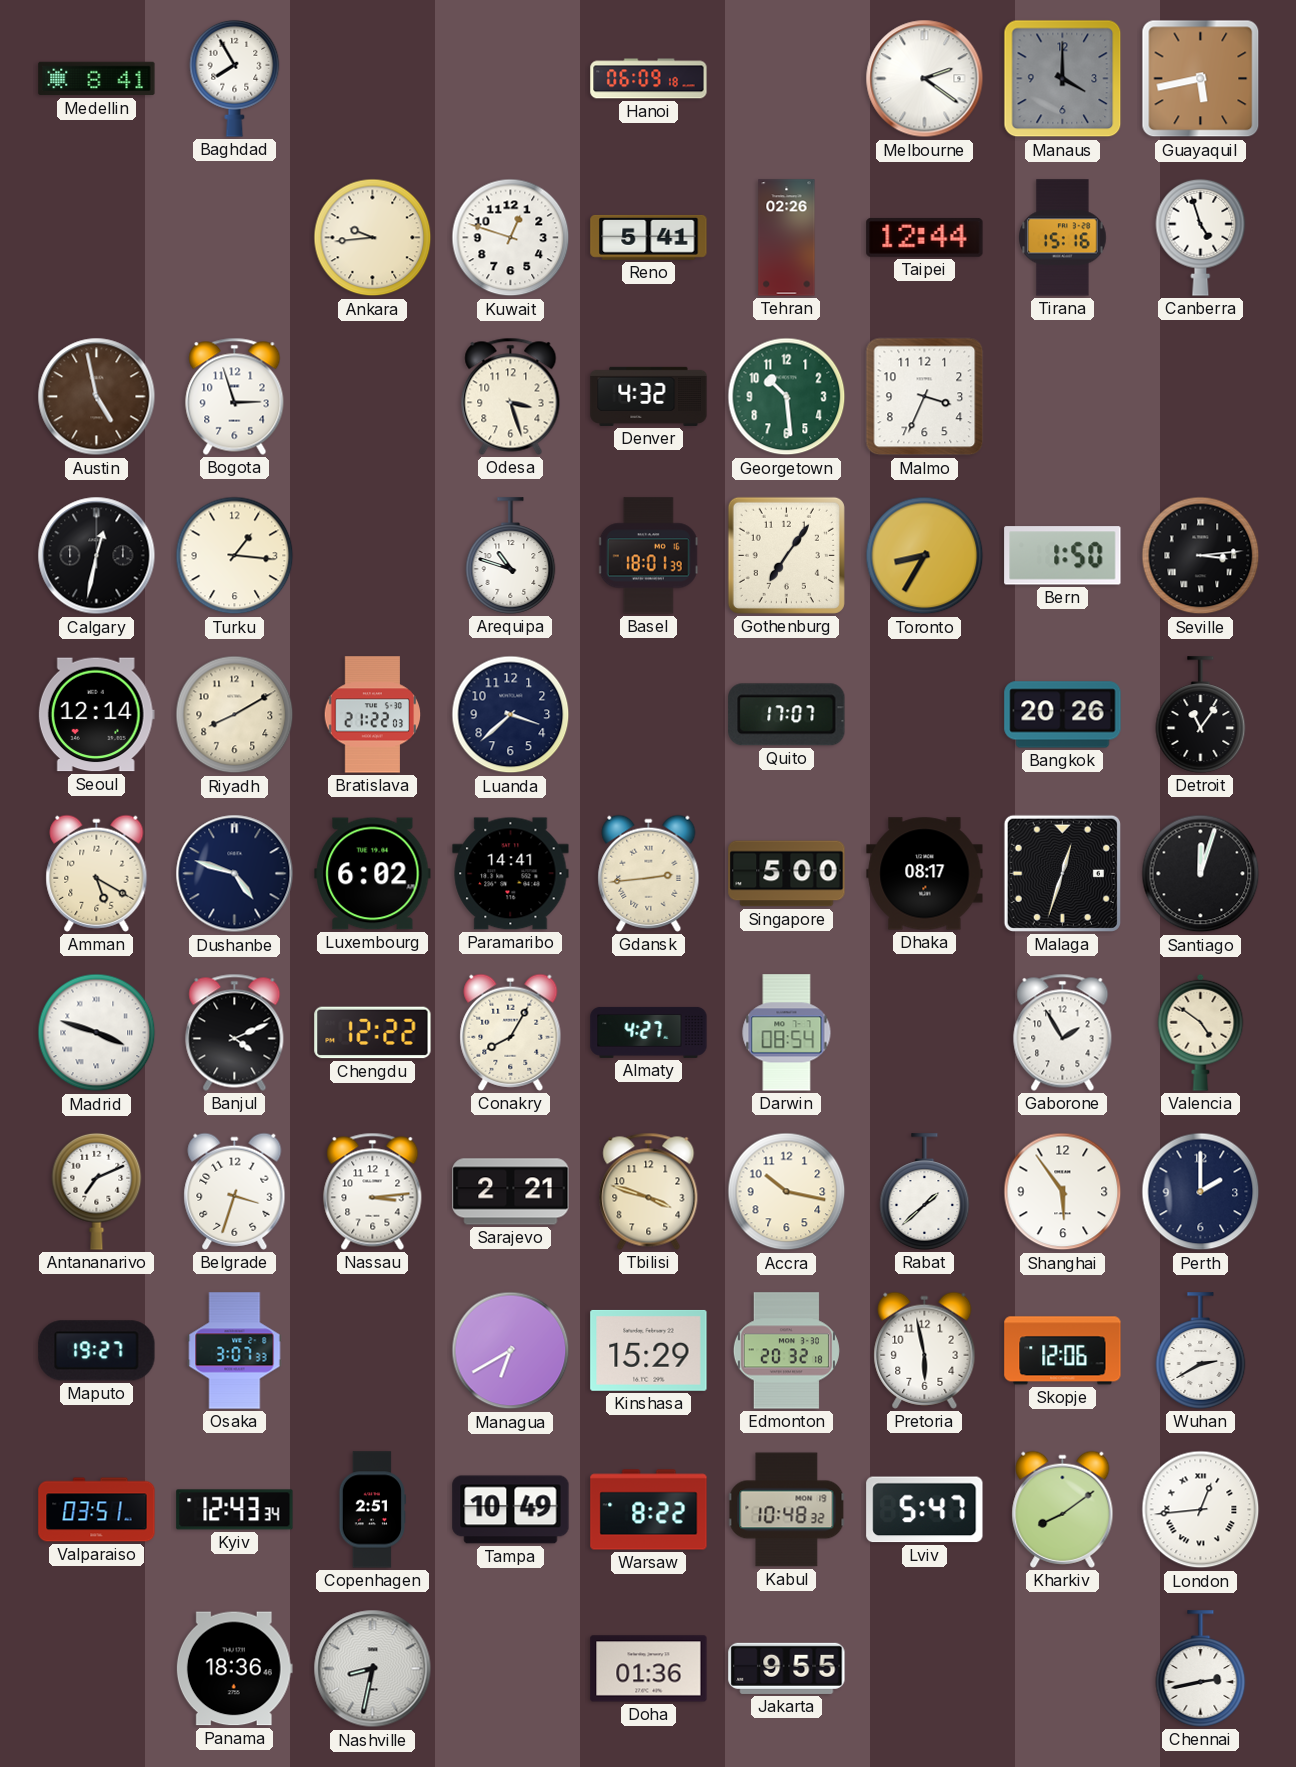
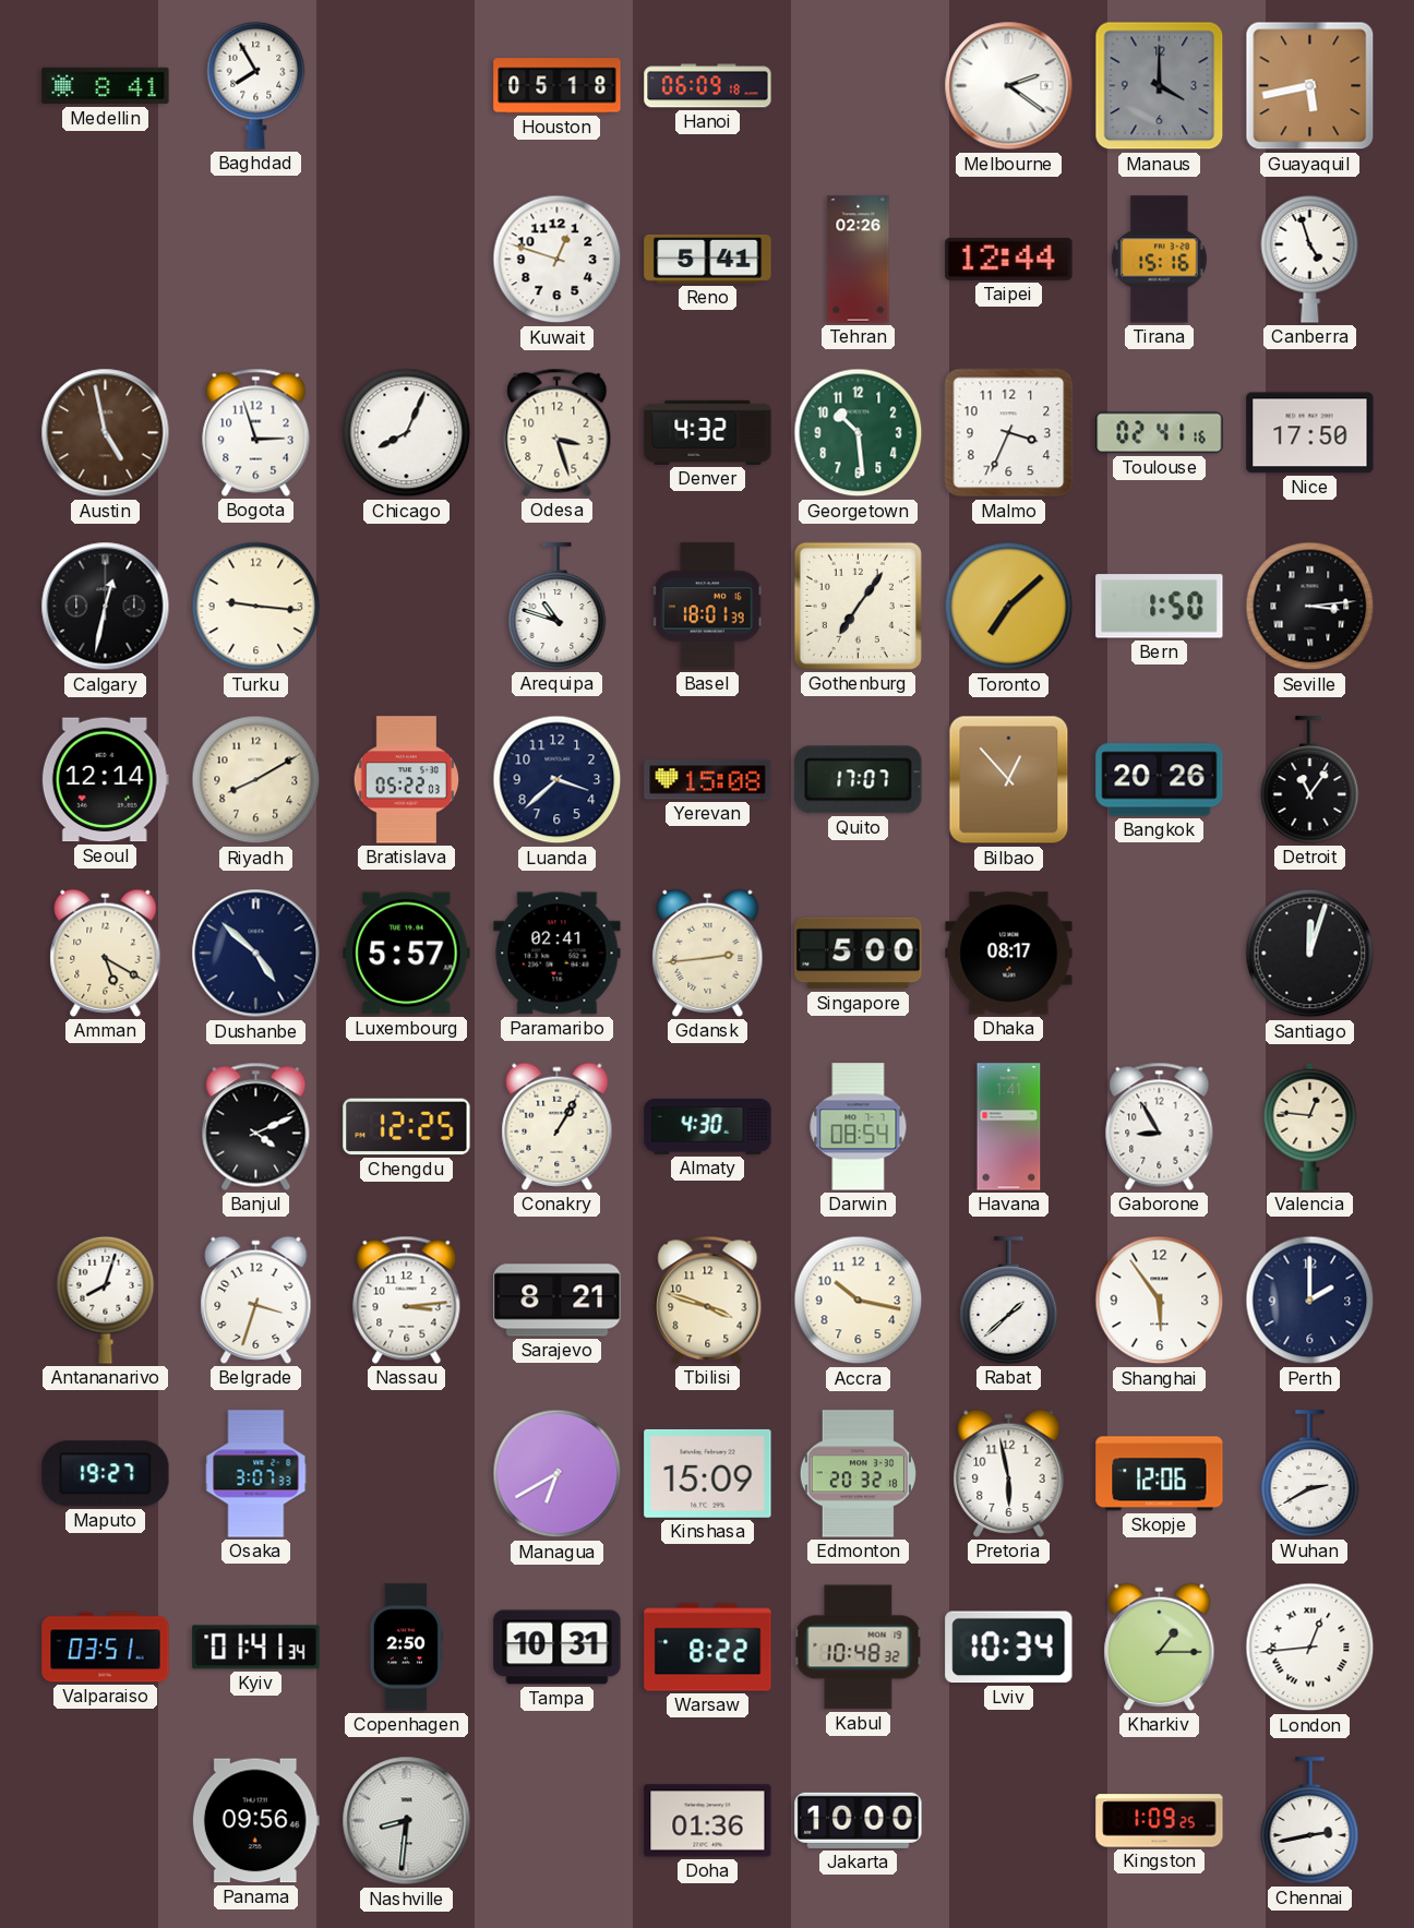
Houston: none -> 05:18 (558, 86)
Ankara: 9:44 -> none (373, 238)
Chicago: none -> 8:04 (407, 433)
Toulouse: none -> 02:41 (1160, 433)
Nice: none -> 17:50 (1310, 433)
Turku: 1:16 -> 9:16 (256, 607)
Toronto: 8:35 -> 7:08 (1009, 607)
Bratislava: 21:22 -> 05:22 (407, 780)
Yerevan: none -> 15:08 (708, 780)
Bilbao: none -> 12:53 (1009, 780)
Dushanbe: 4:48 -> 4:52 (256, 954)
Luxembourg: 6:02 -> 5:57 (407, 954)
Paramaribo: 14:41 -> 02:41 (558, 954)
Malaga: 12:33 -> none (1062, 873)
Madrid: 3:48 -> none (97, 1033)
Chengdu: 12:22 -> 12:25 (407, 1127)
Conakry: 8:05 -> 1:05 (558, 1126)
Almaty: 4:27 -> 4:30 (708, 1126)
Havana: none -> 1:41 (1009, 1127)
Gaborone: 1:55 -> 8:55 (1160, 1126)
Valencia: 4:51 -> 12:46 (1310, 1126)
Antananarivo: 7:11 -> 8:03 (106, 1300)
Sarajevo: 2:21 -> 8:21 (558, 1301)
Kinshasa: 15:29 -> 15:09 (708, 1473)
Kyiv: 12:43 -> 01:41 (256, 1648)
Copenhagen: 2:51 -> 2:50 (407, 1648)
Tampa: 10:49 -> 10:31 (558, 1648)
Lviv: 5:47 -> 10:34 (1009, 1648)
Kharkiv: 8:09 -> 1:15 (1160, 1646)
Panama: 18:36 -> 09:56 (255, 1821)
Nashville: 8:32 -> 8:31 (407, 1821)
Jakarta: 9:55 -> 10:00 (859, 1820)
Kingston: none -> 1:09 (1160, 1821)
